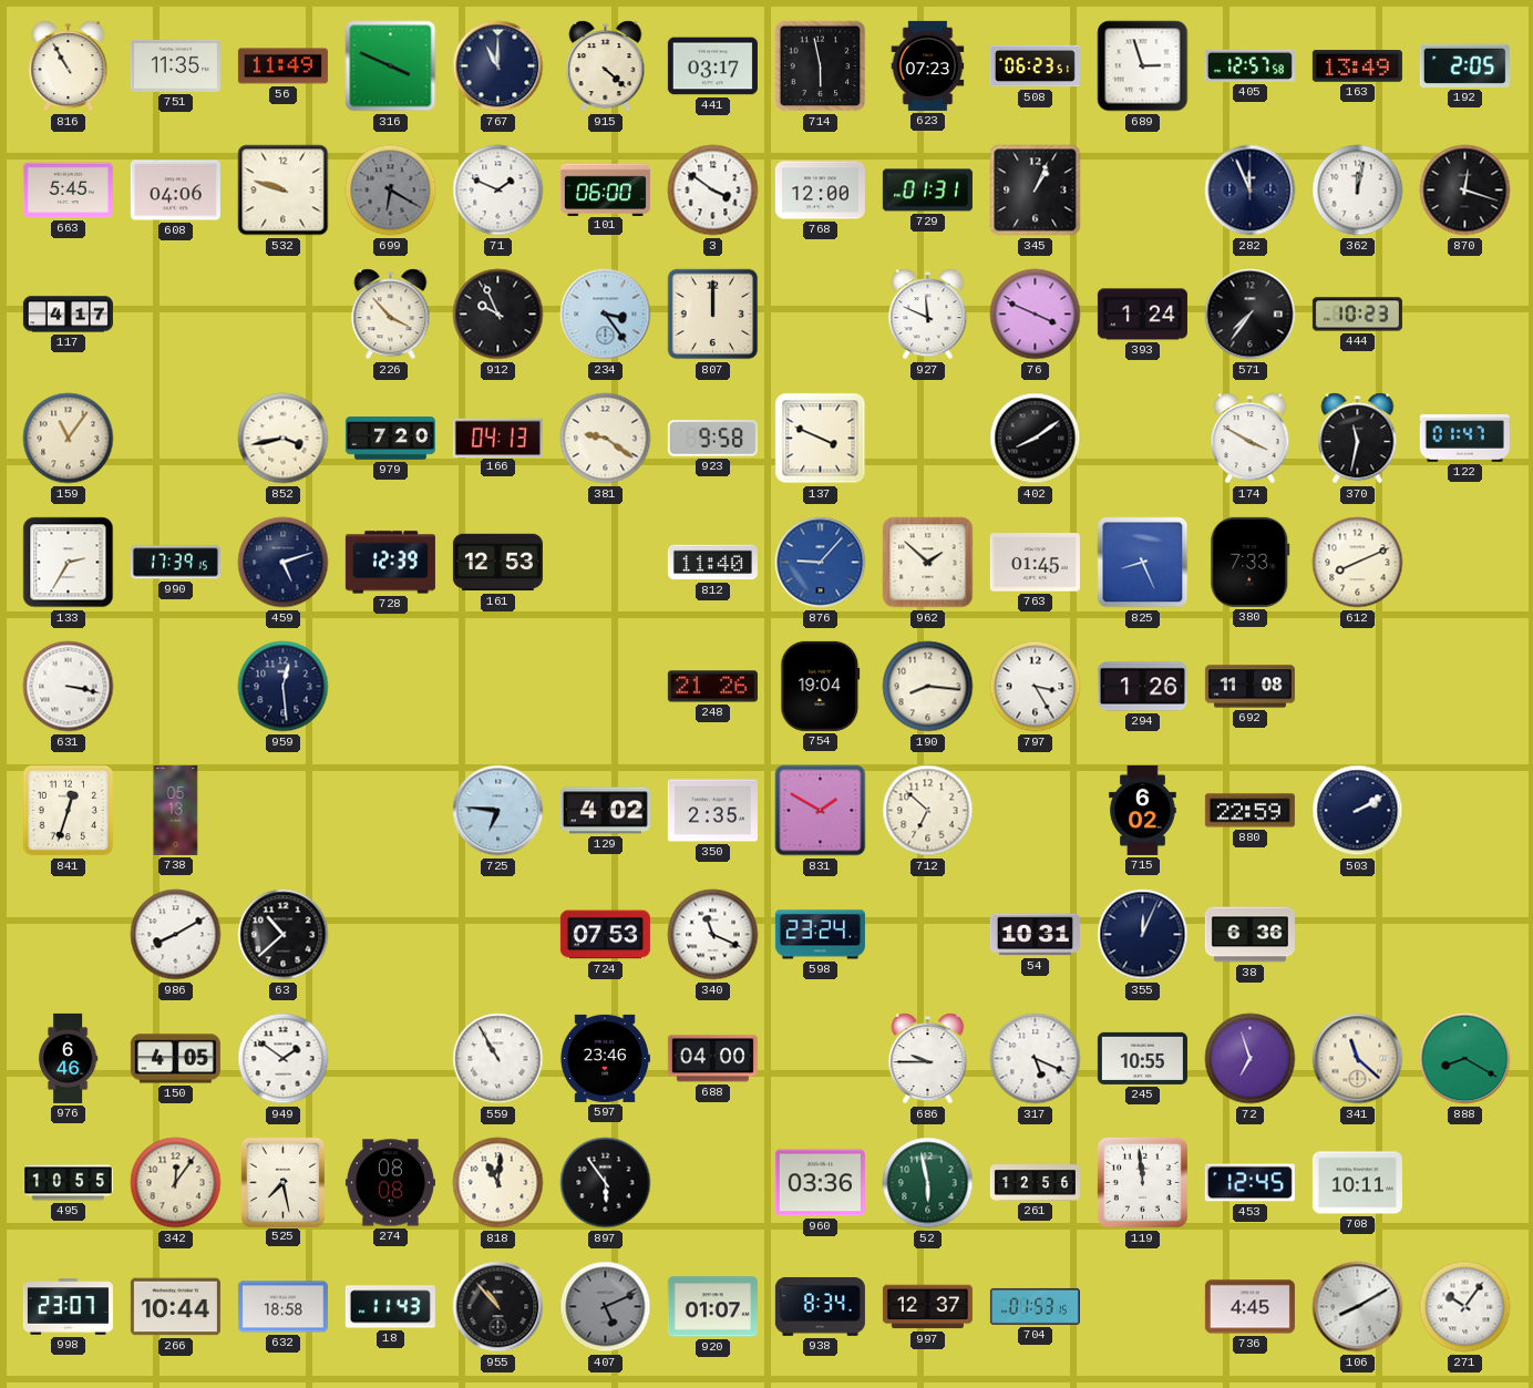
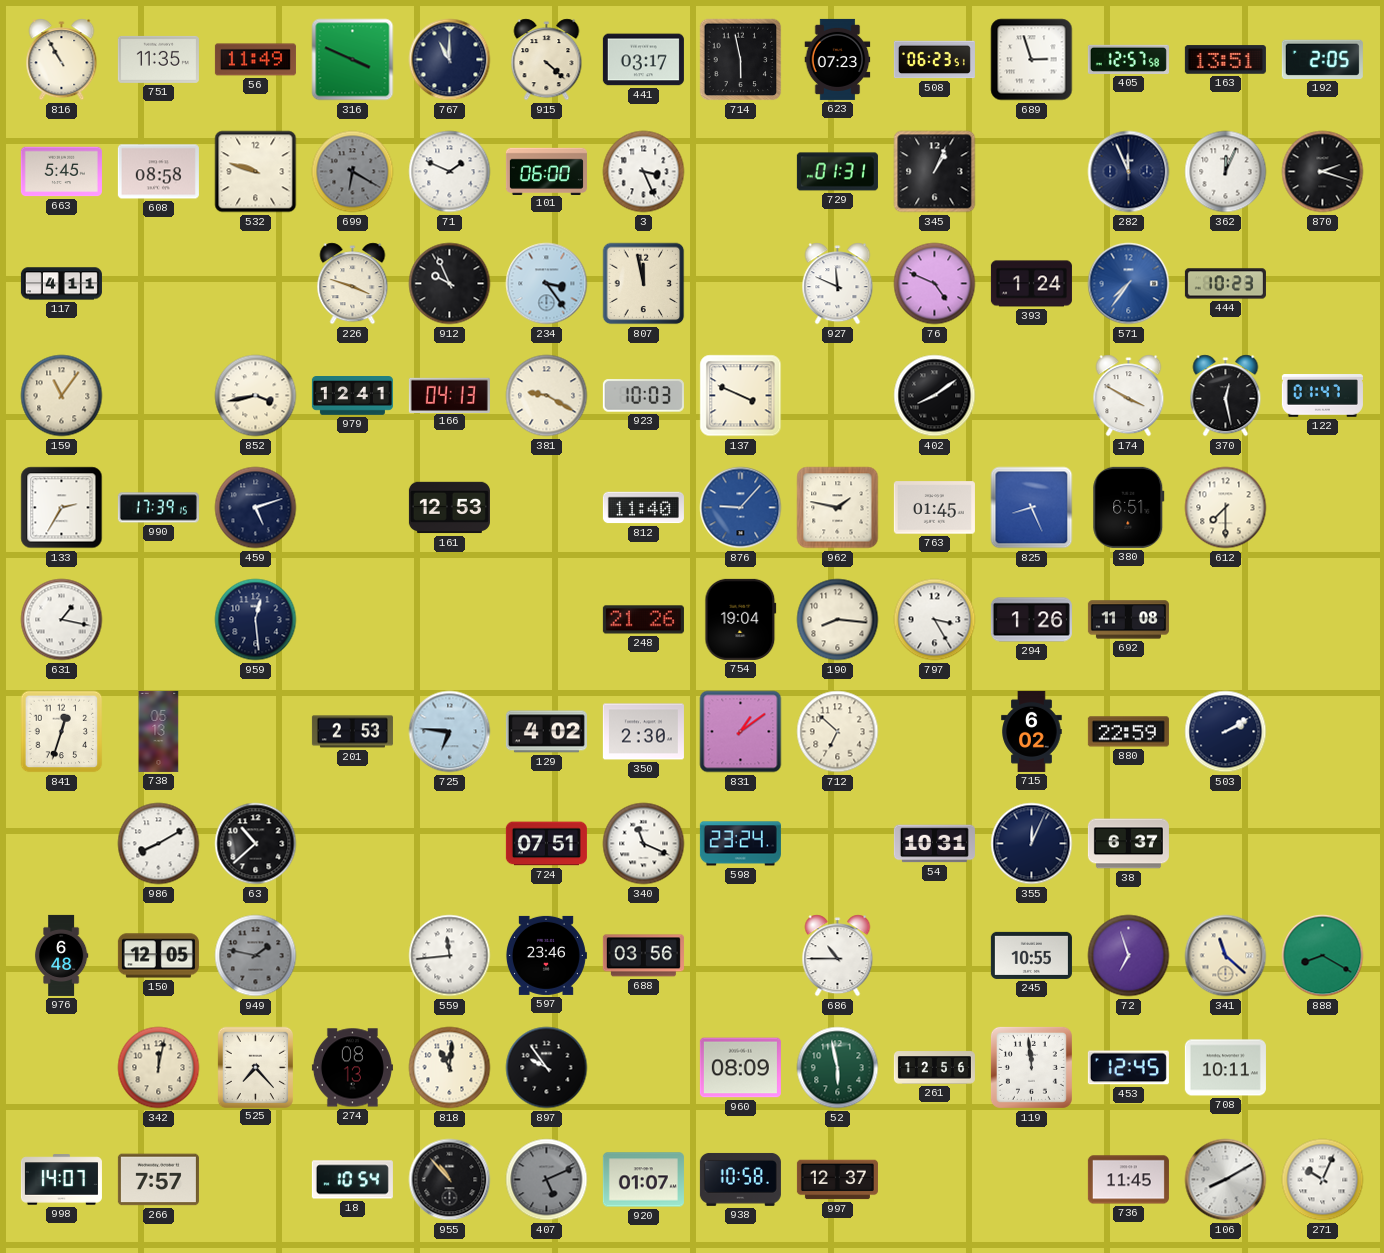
163: 13:49 -> 13:51 (1225, 60)
608: 04:06 -> 08:58 (158, 172)
3: 3:51 -> 3:26 (644, 172)
768: 12:00 -> none (820, 191)
362: 12:02 -> 12:04 (1226, 172)
870: 12:18 -> 2:18 (1323, 172)
117: 4:17 -> 4:11 (61, 284)
226: 3:53 -> 3:48 (353, 284)
807: 12:00 -> 11:58 (644, 284)
76: 3:49 -> 4:49 (935, 284)
571 dial: black -> blue (1129, 284)
979: 7:20 -> 12:41 (352, 396)
381: 9:21 -> 9:20 (547, 396)
923: 9:58 -> 10:03 (643, 396)
370: 11:32 -> 12:28 (1226, 396)
728: 12:39 -> none (390, 563)
962: 1:52 -> 1:47 (838, 508)
380: 7:33 -> 6:51 (1129, 507)
612: 8:11 -> 7:30 (1226, 508)
631: 3:17 -> 1:17 (62, 620)
201: none -> 2:53 (352, 732)
350: 2:35 -> 2:30 (643, 732)
831: 1:50 -> 1:09 (741, 732)
724: 07:53 -> 07:51 (546, 844)
38: 6:36 -> 6:37 (1128, 844)
976: 6:46 -> 6:48 (61, 955)
150: 4:05 -> 12:05 (158, 956)
949: 1:51 -> 1:47 (256, 956)
949 dial: white -> grey (256, 956)
559: 10:55 -> 11:44 (450, 956)
688: 04:00 -> 03:56 (643, 956)
686: 9:45 -> 10:45 (838, 956)
317: 5:19 -> none (1036, 1059)
495: 10:55 -> none (68, 1183)
342: 12:06 -> 12:02 (159, 1068)
525: 7:28 -> 7:23 (255, 1067)
274: 08:08 -> 08:13 (352, 1068)
897: 5:54 -> 9:54 (547, 1068)
960: 03:36 -> 08:09 (740, 1068)
998: 23:07 -> 14:07 (61, 1180)
266: 10:44 -> 7:57 (158, 1180)
632: 18:58 -> none (282, 1307)
18: 11:43 -> 10:54 (352, 1180)
938: 8:34 -> 10:58 (740, 1179)
704: 01:53 -> none (1035, 1306)
736: 4:45 -> 11:45 (1128, 1180)
271: 10:06 -> 10:04 (1323, 1180)
